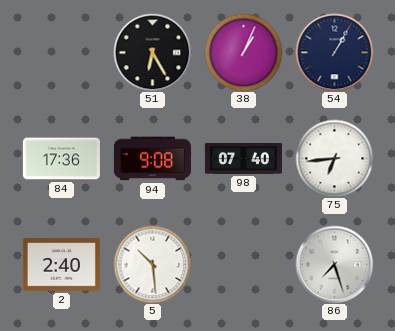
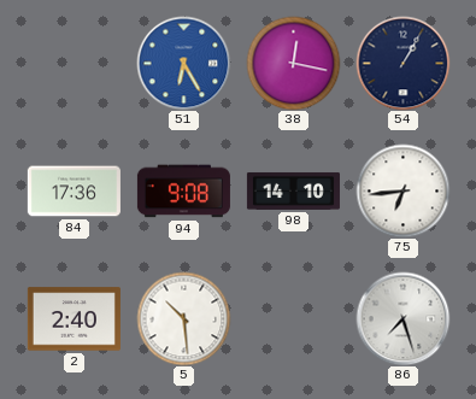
51 dial: black -> blue (183, 63)
38: 1:04 -> 12:17 (293, 63)
98: 07:40 -> 14:10 (293, 190)
